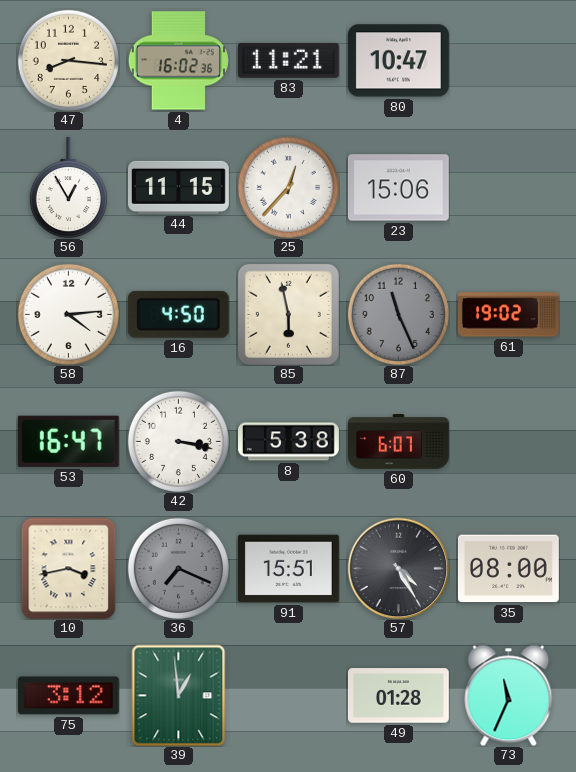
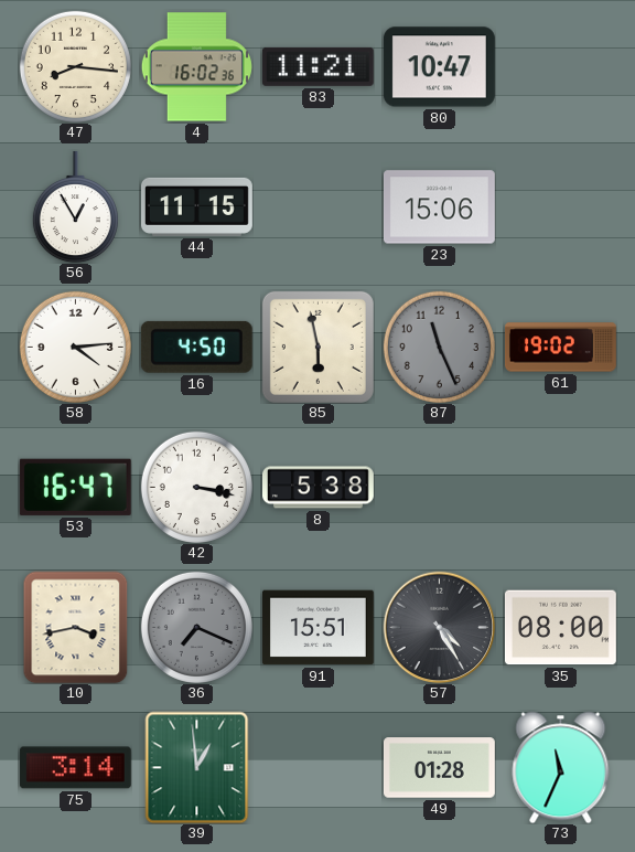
25: 12:37 -> none (288, 187)
60: 6:07 -> none (398, 442)
75: 3:12 -> 3:14 (75, 768)
